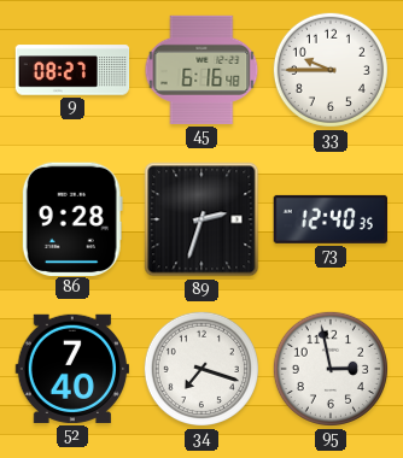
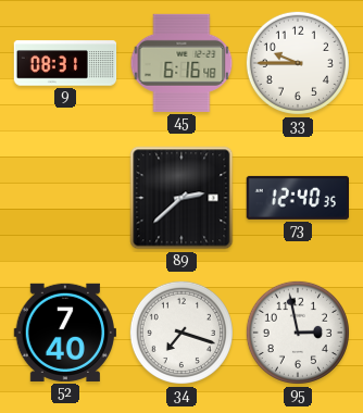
9: 08:27 -> 08:31 (65, 63)
86: 9:28 -> none (72, 218)
89: 2:33 -> 2:38 (181, 198)
